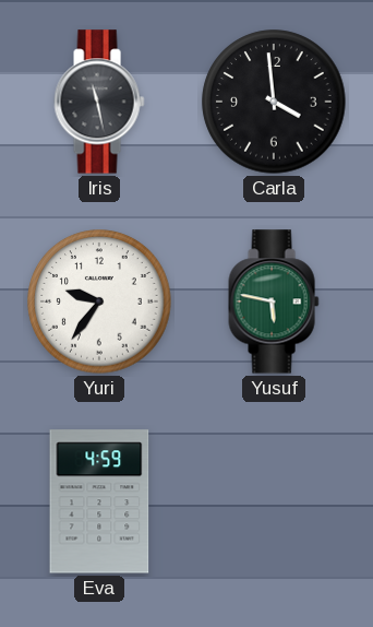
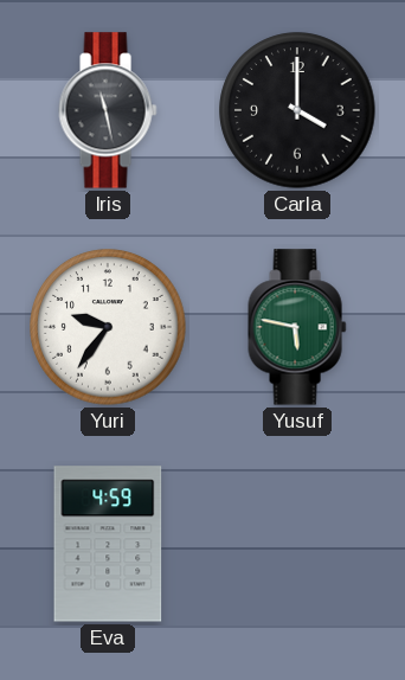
Carla: 3:59 -> 4:00 (297, 110)
